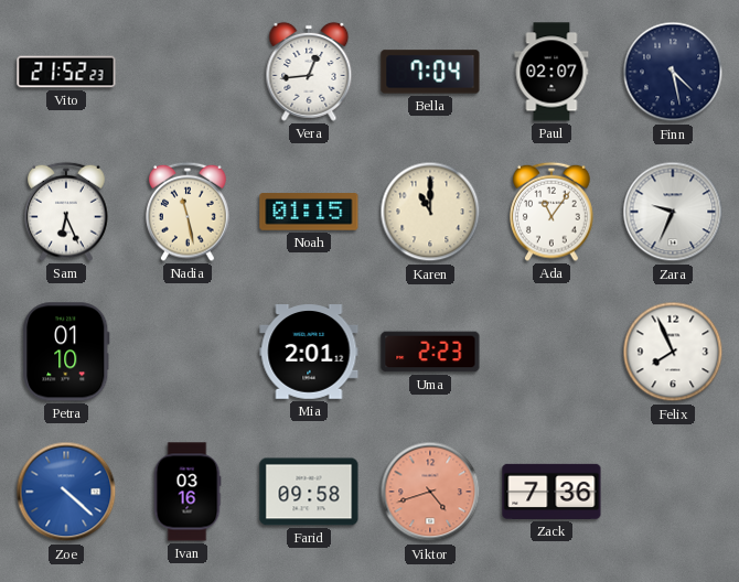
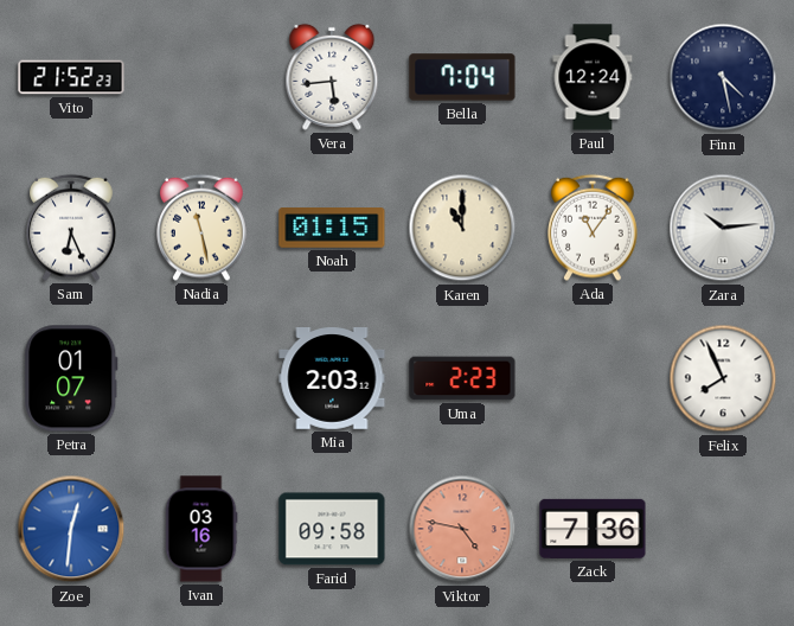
Vera: 12:44 -> 5:44 (332, 77)
Paul: 02:07 -> 12:24 (593, 77)
Zara: 9:34 -> 10:14 (723, 228)
Petra: 01:10 -> 01:07 (71, 378)
Mia: 2:01 -> 2:03 (332, 379)
Zoe: 4:22 -> 12:31 (71, 529)
Viktor: 4:42 -> 4:47 (462, 529)
